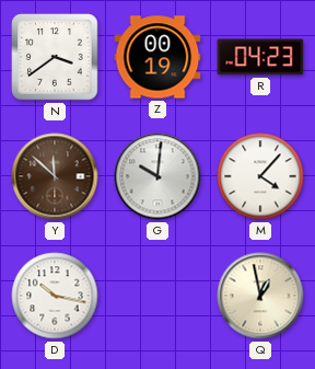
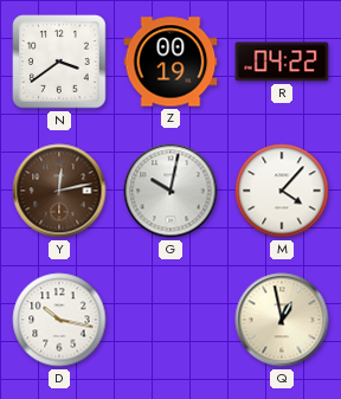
R: 04:23 -> 04:22 (282, 62)
Y: 11:52 -> 12:13 (59, 191)
G: 10:01 -> 10:02 (170, 191)
